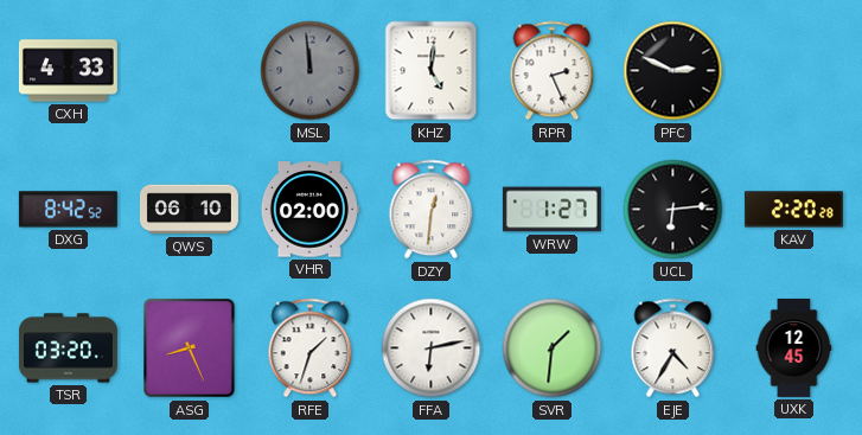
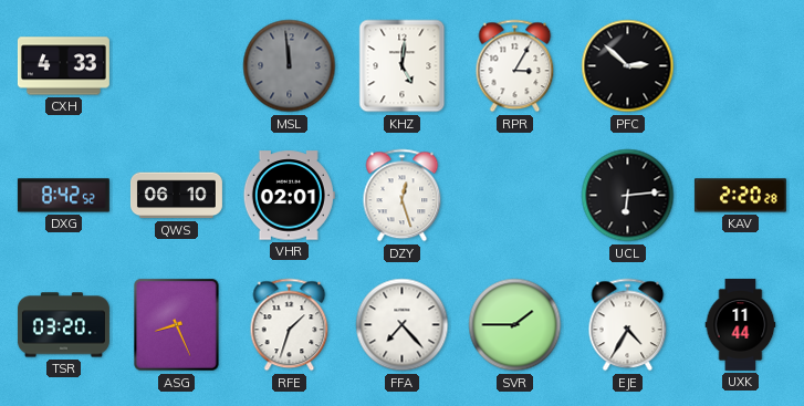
RPR: 2:26 -> 3:05 (515, 66)
PFC: 2:49 -> 2:52 (628, 66)
VHR: 02:00 -> 02:01 (289, 196)
DZY: 12:31 -> 12:27 (403, 196)
WRW: 1:27 -> none (551, 210)
FFA: 6:13 -> 7:23 (403, 325)
SVR: 1:31 -> 1:45 (515, 325)
UXK: 12:45 -> 11:44 (741, 324)
